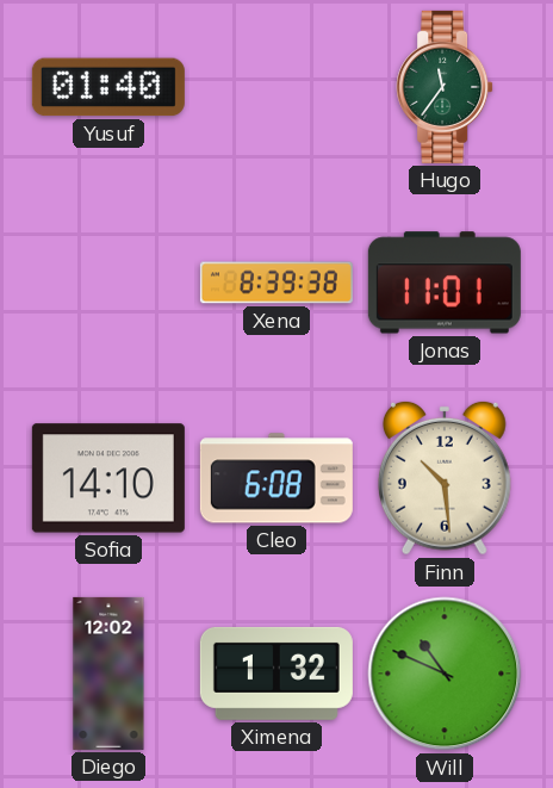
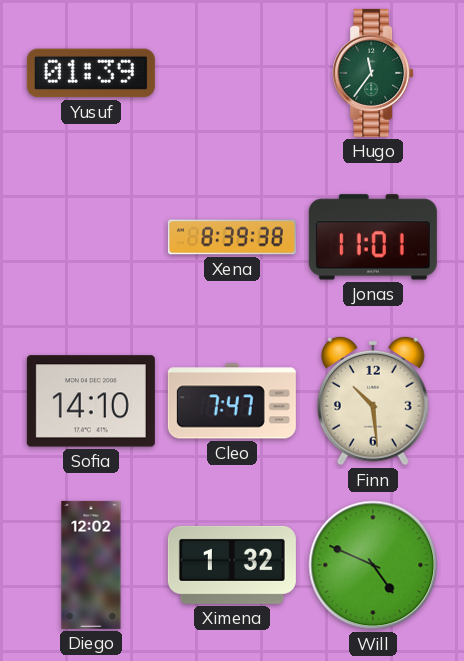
Yusuf: 01:40 -> 01:39 (91, 73)
Cleo: 6:08 -> 7:47 (232, 401)
Will: 10:49 -> 4:49 (373, 565)
